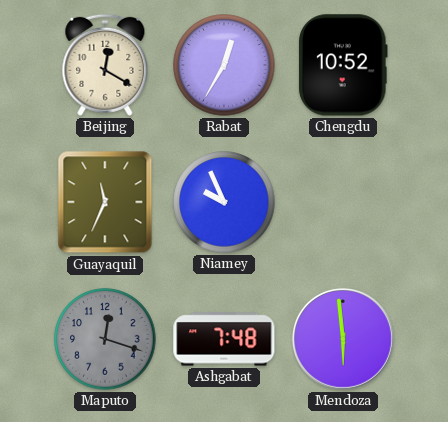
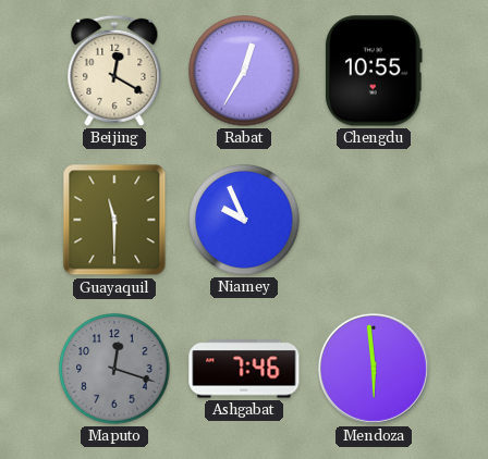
Chengdu: 10:52 -> 10:55 (374, 71)
Guayaquil: 11:34 -> 11:30 (114, 220)
Ashgabat: 7:48 -> 7:46 (244, 369)
